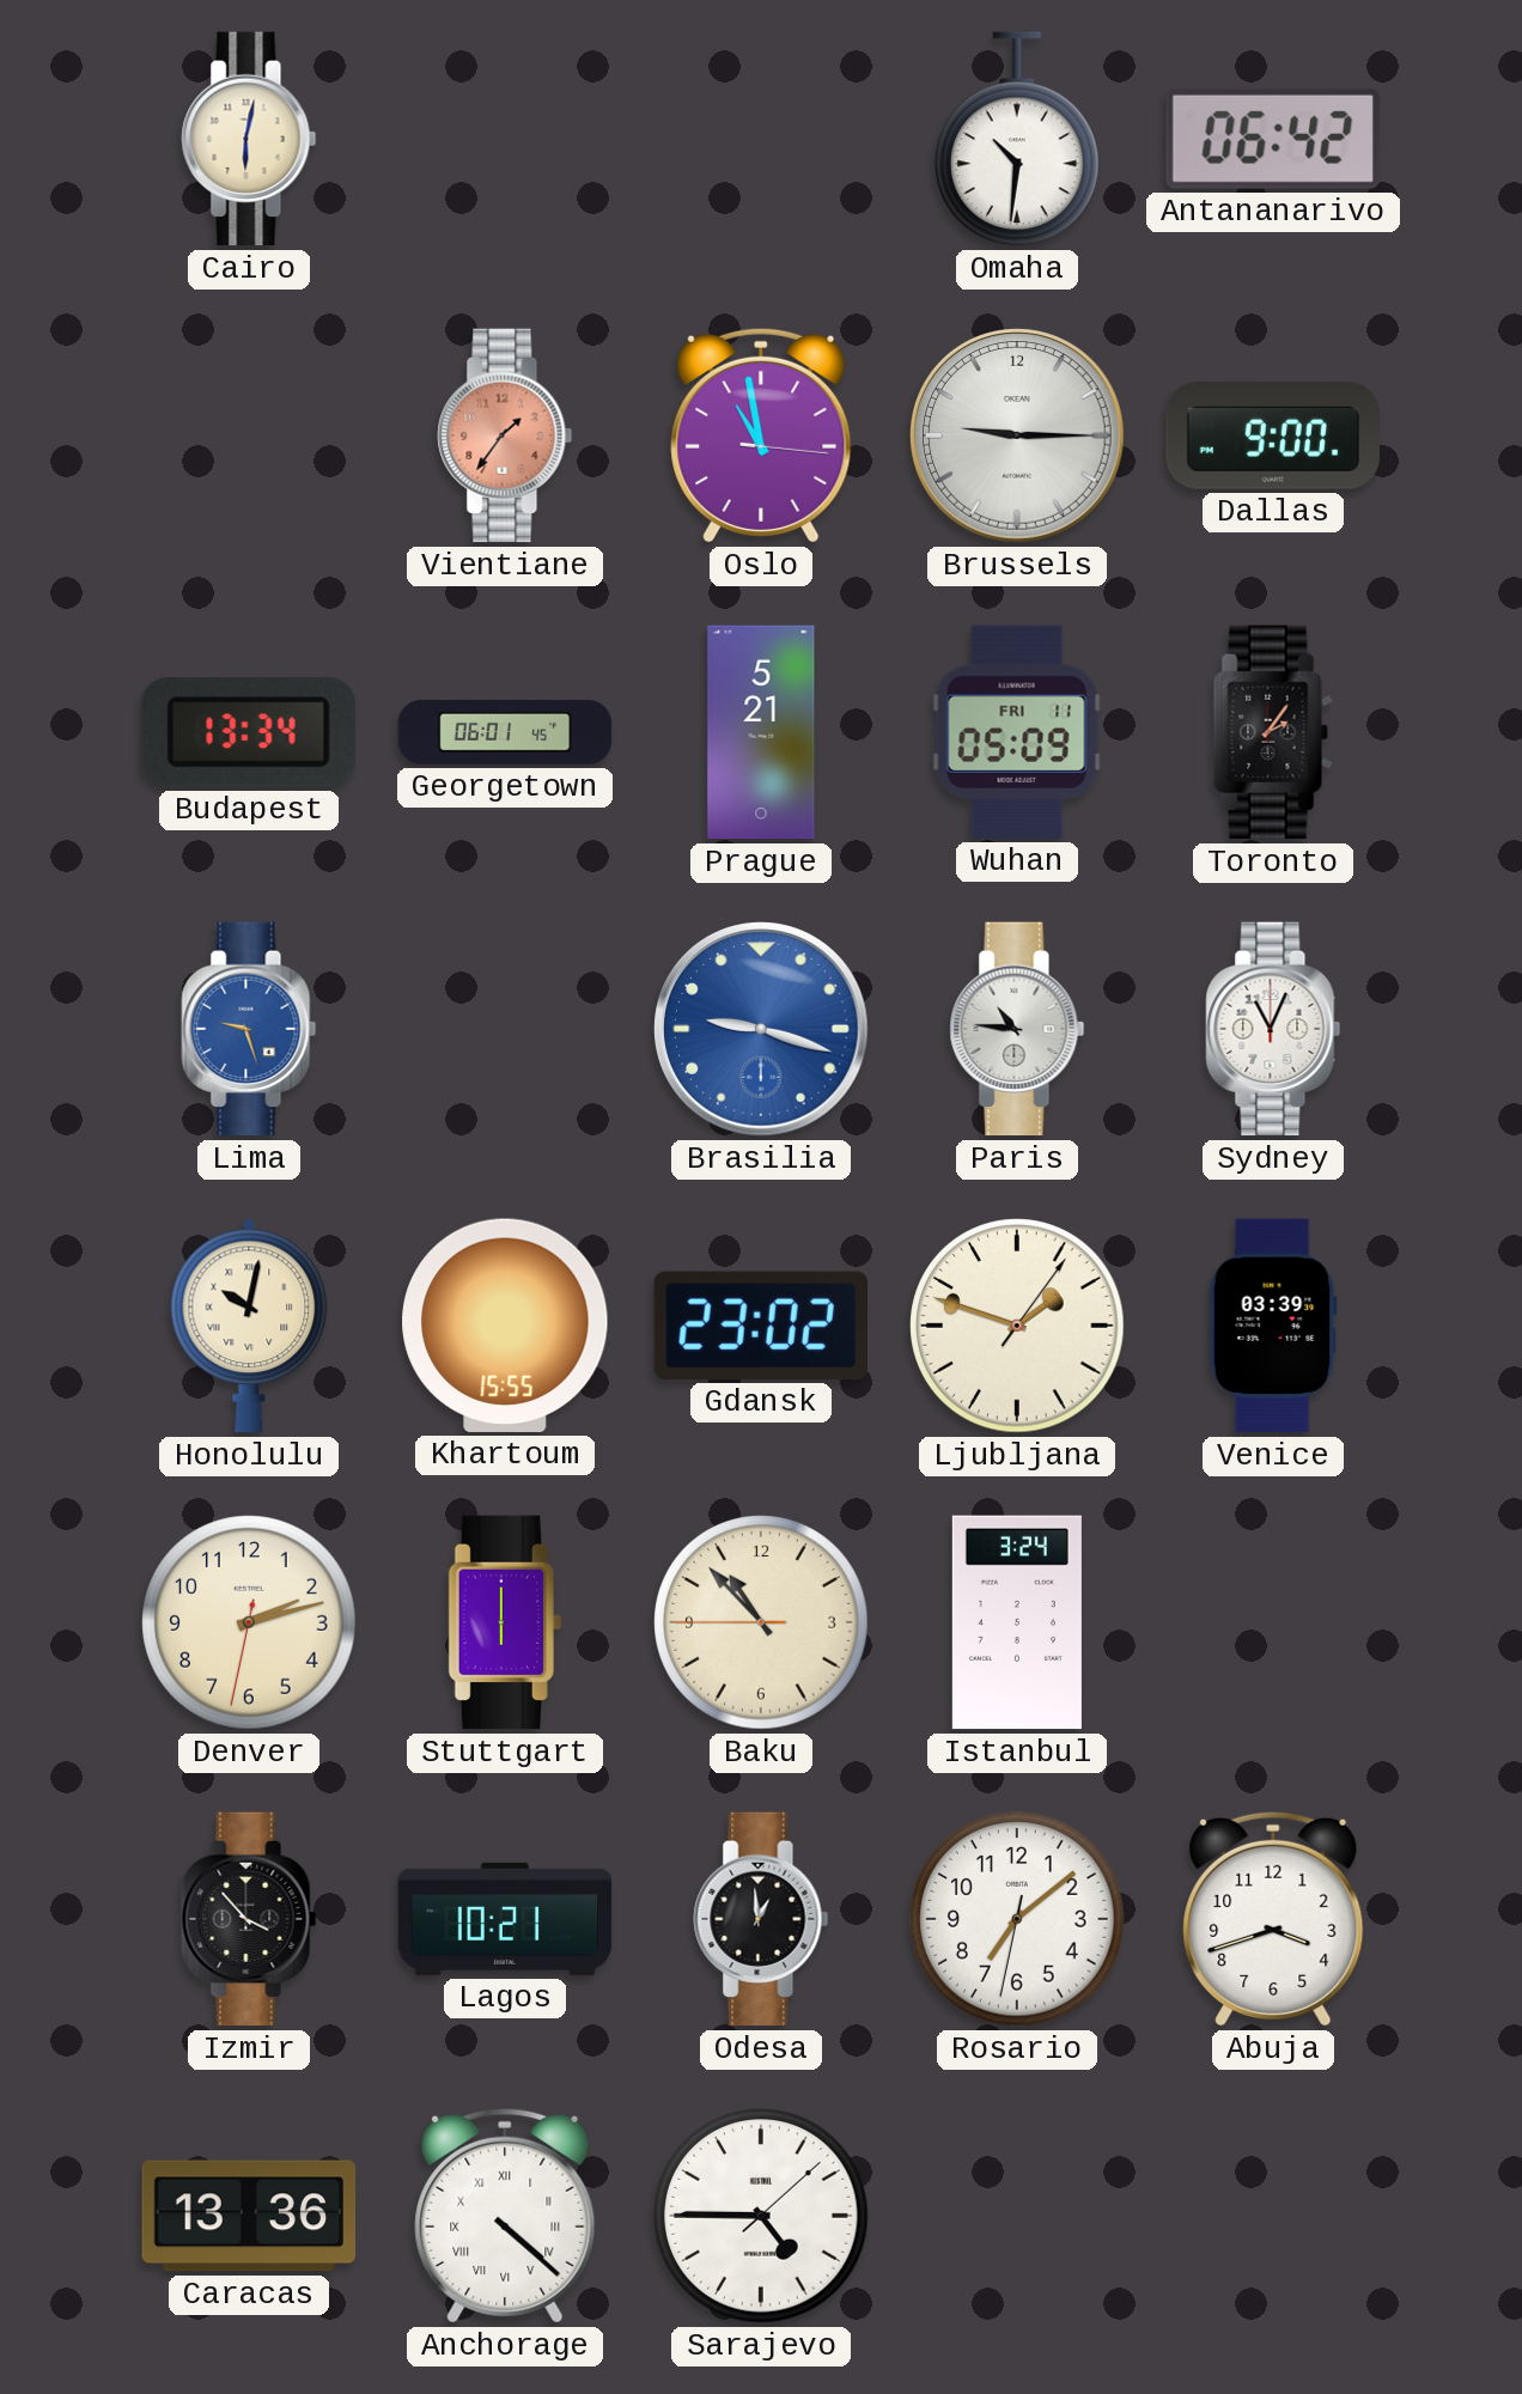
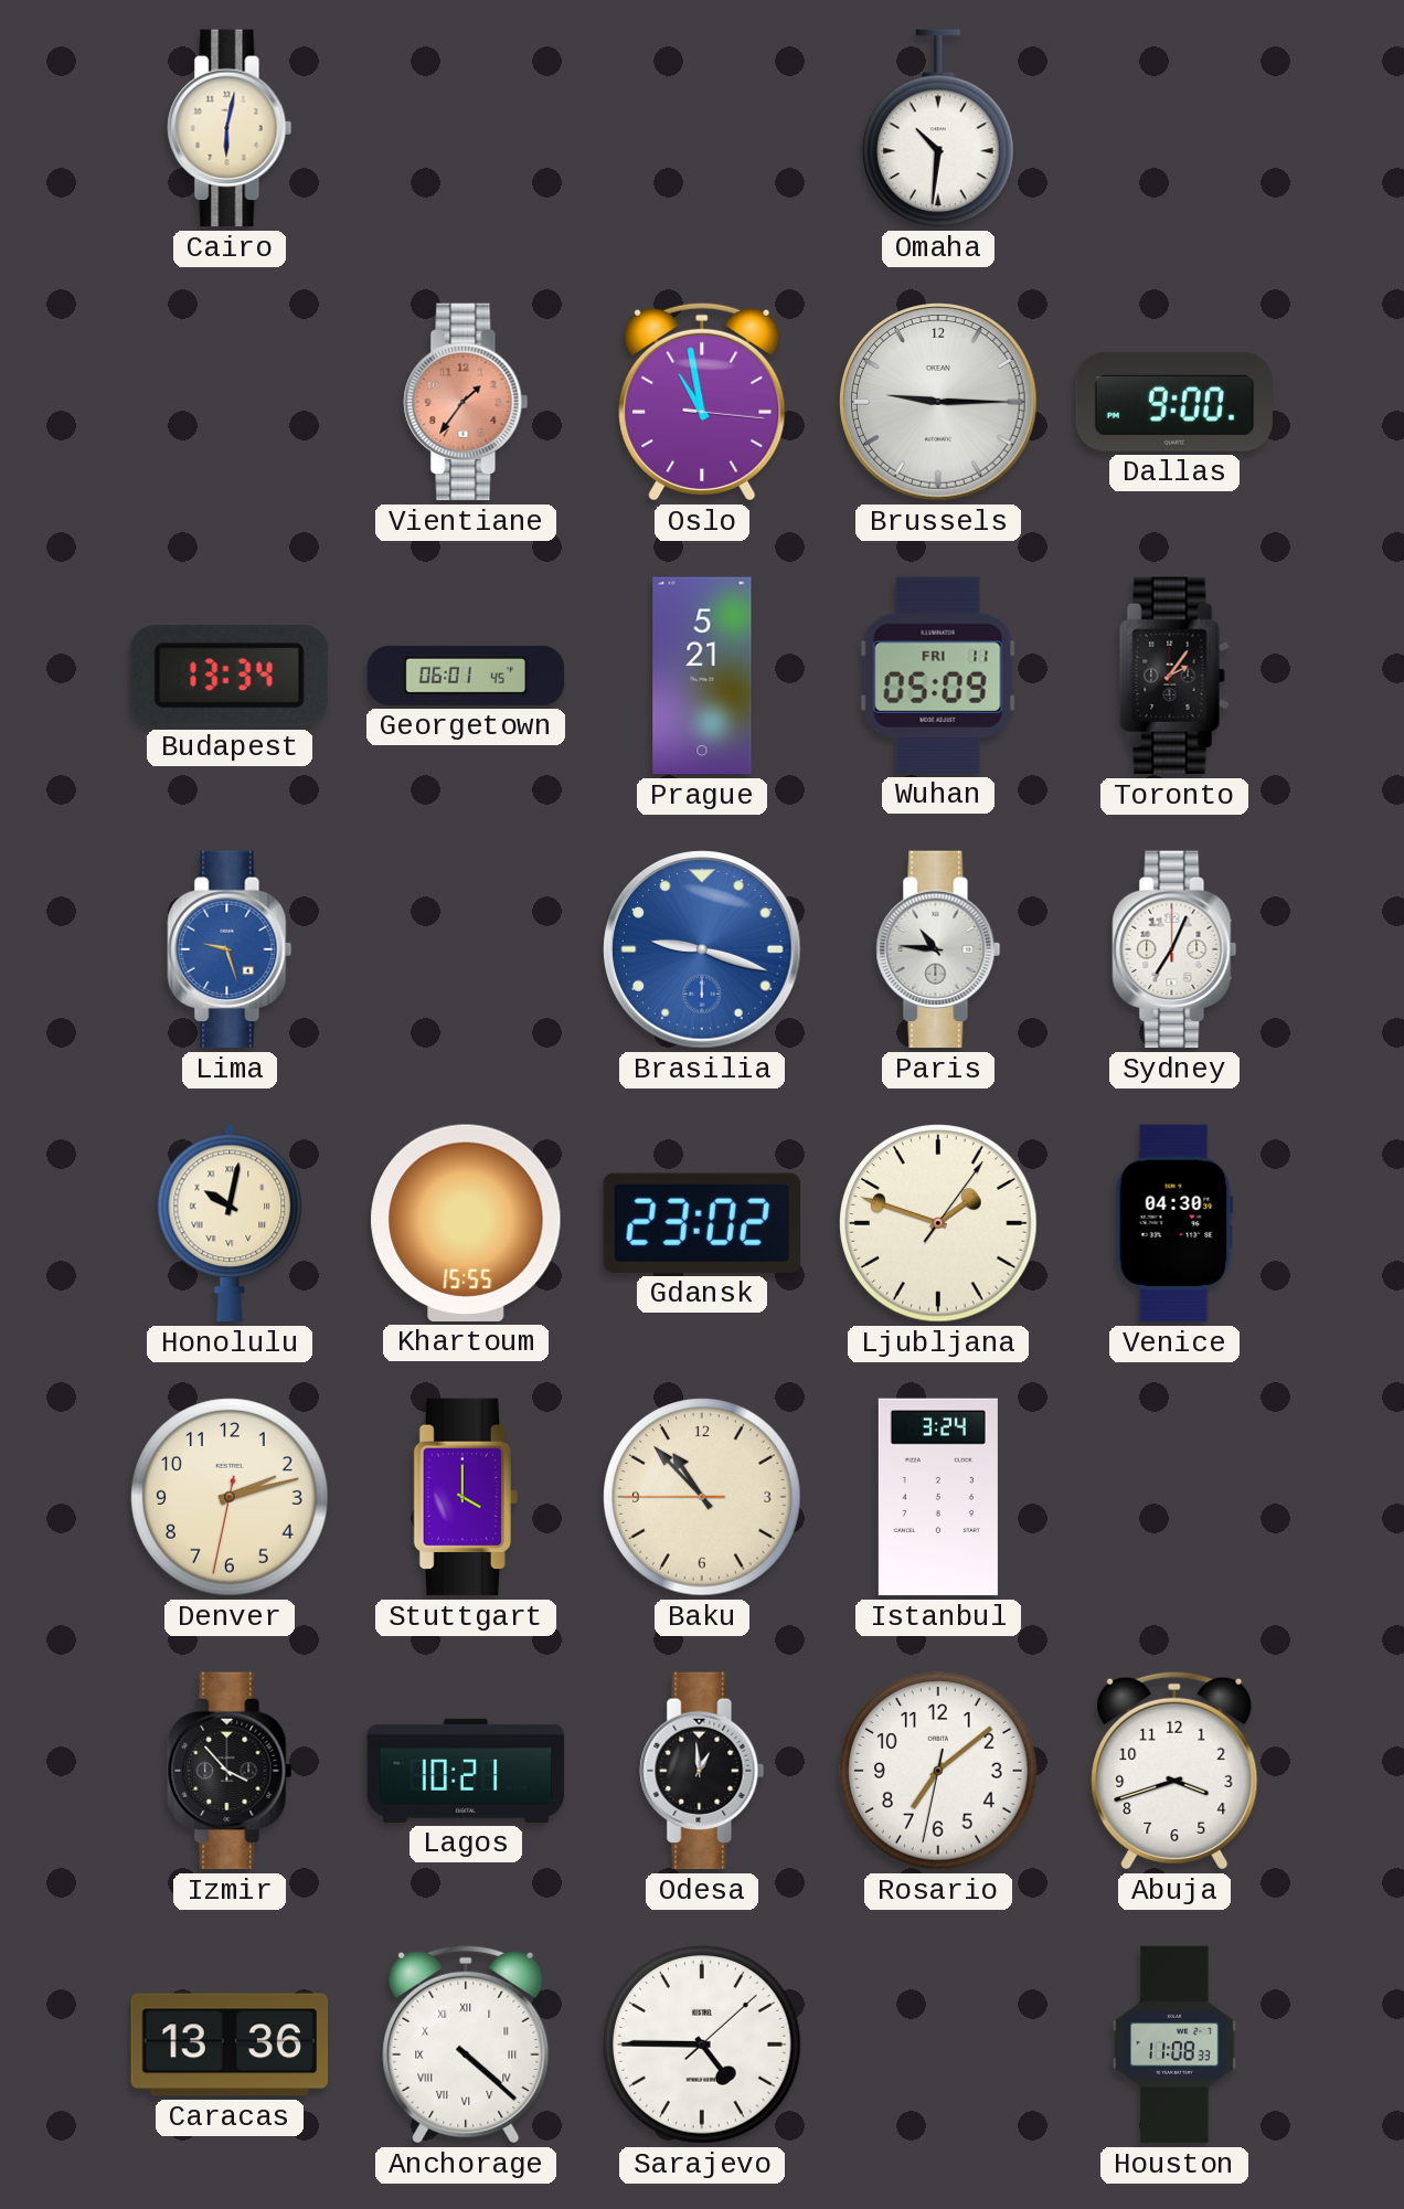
Antananarivo: 06:42 -> none (1273, 139)
Sydney: 11:04 -> 7:04 (1174, 949)
Venice: 03:39 -> 04:30 (1174, 1223)
Stuttgart: 6:00 -> 4:00 (466, 1497)
Houston: none -> 11:08 (1174, 2045)
